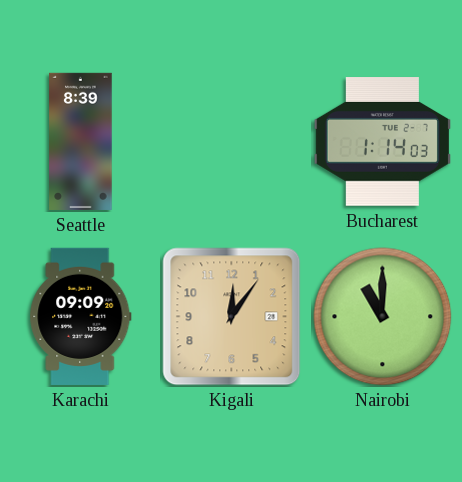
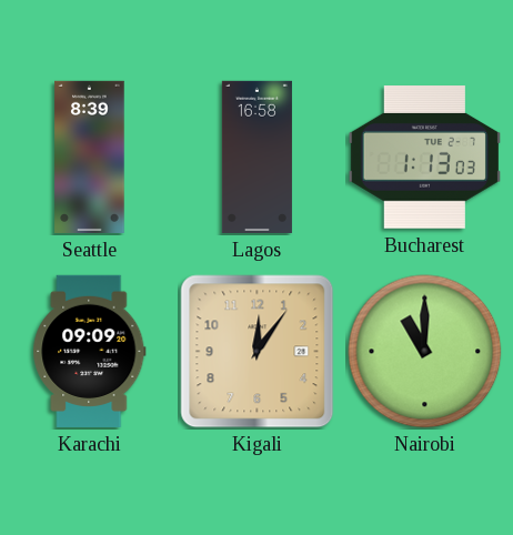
Lagos: none -> 16:58 (256, 157)
Bucharest: 1:14 -> 1:13 (424, 158)
